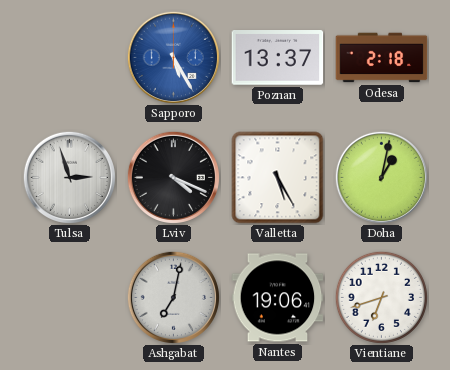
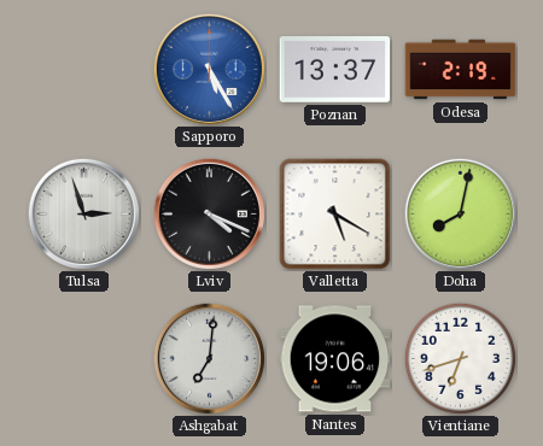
Odesa: 2:18 -> 2:19 (461, 70)
Valletta: 5:25 -> 5:20 (335, 215)
Doha: 1:02 -> 8:02 (460, 213)
Ashgabat: 7:02 -> 7:01 (209, 358)
